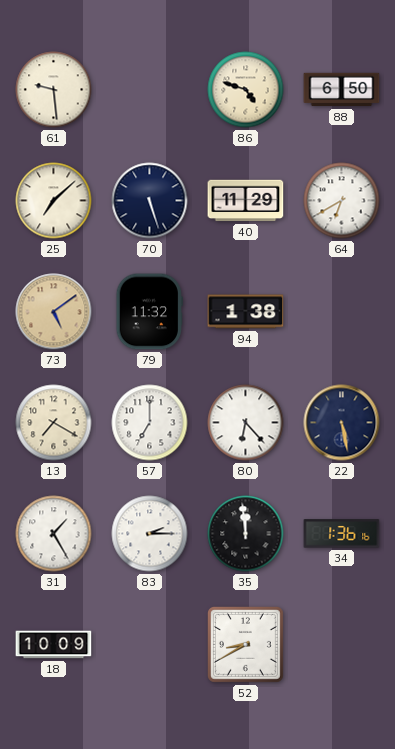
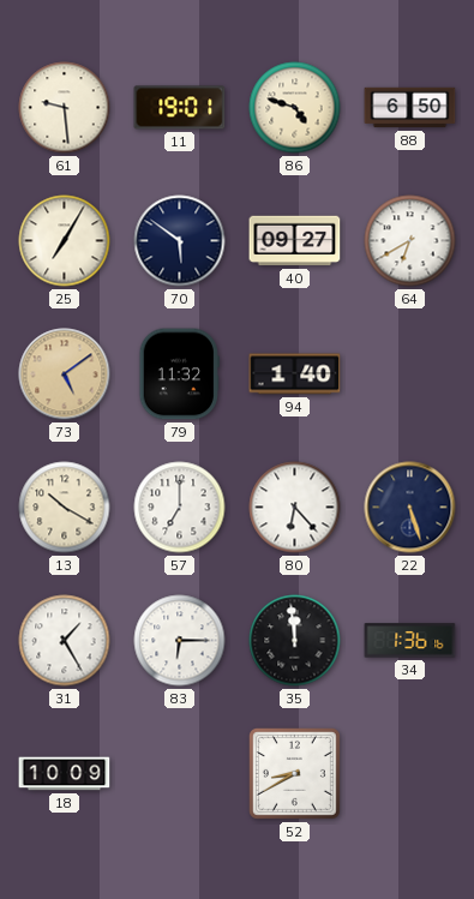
11: none -> 19:01 (180, 108)
25: 7:08 -> 7:05 (65, 241)
70: 5:27 -> 5:51 (180, 241)
40: 11:29 -> 09:27 (295, 241)
94: 1:38 -> 1:40 (295, 374)
13: 7:20 -> 10:20 (65, 508)
22: 5:28 -> 5:27 (410, 508)
83: 2:15 -> 6:15 (180, 641)
